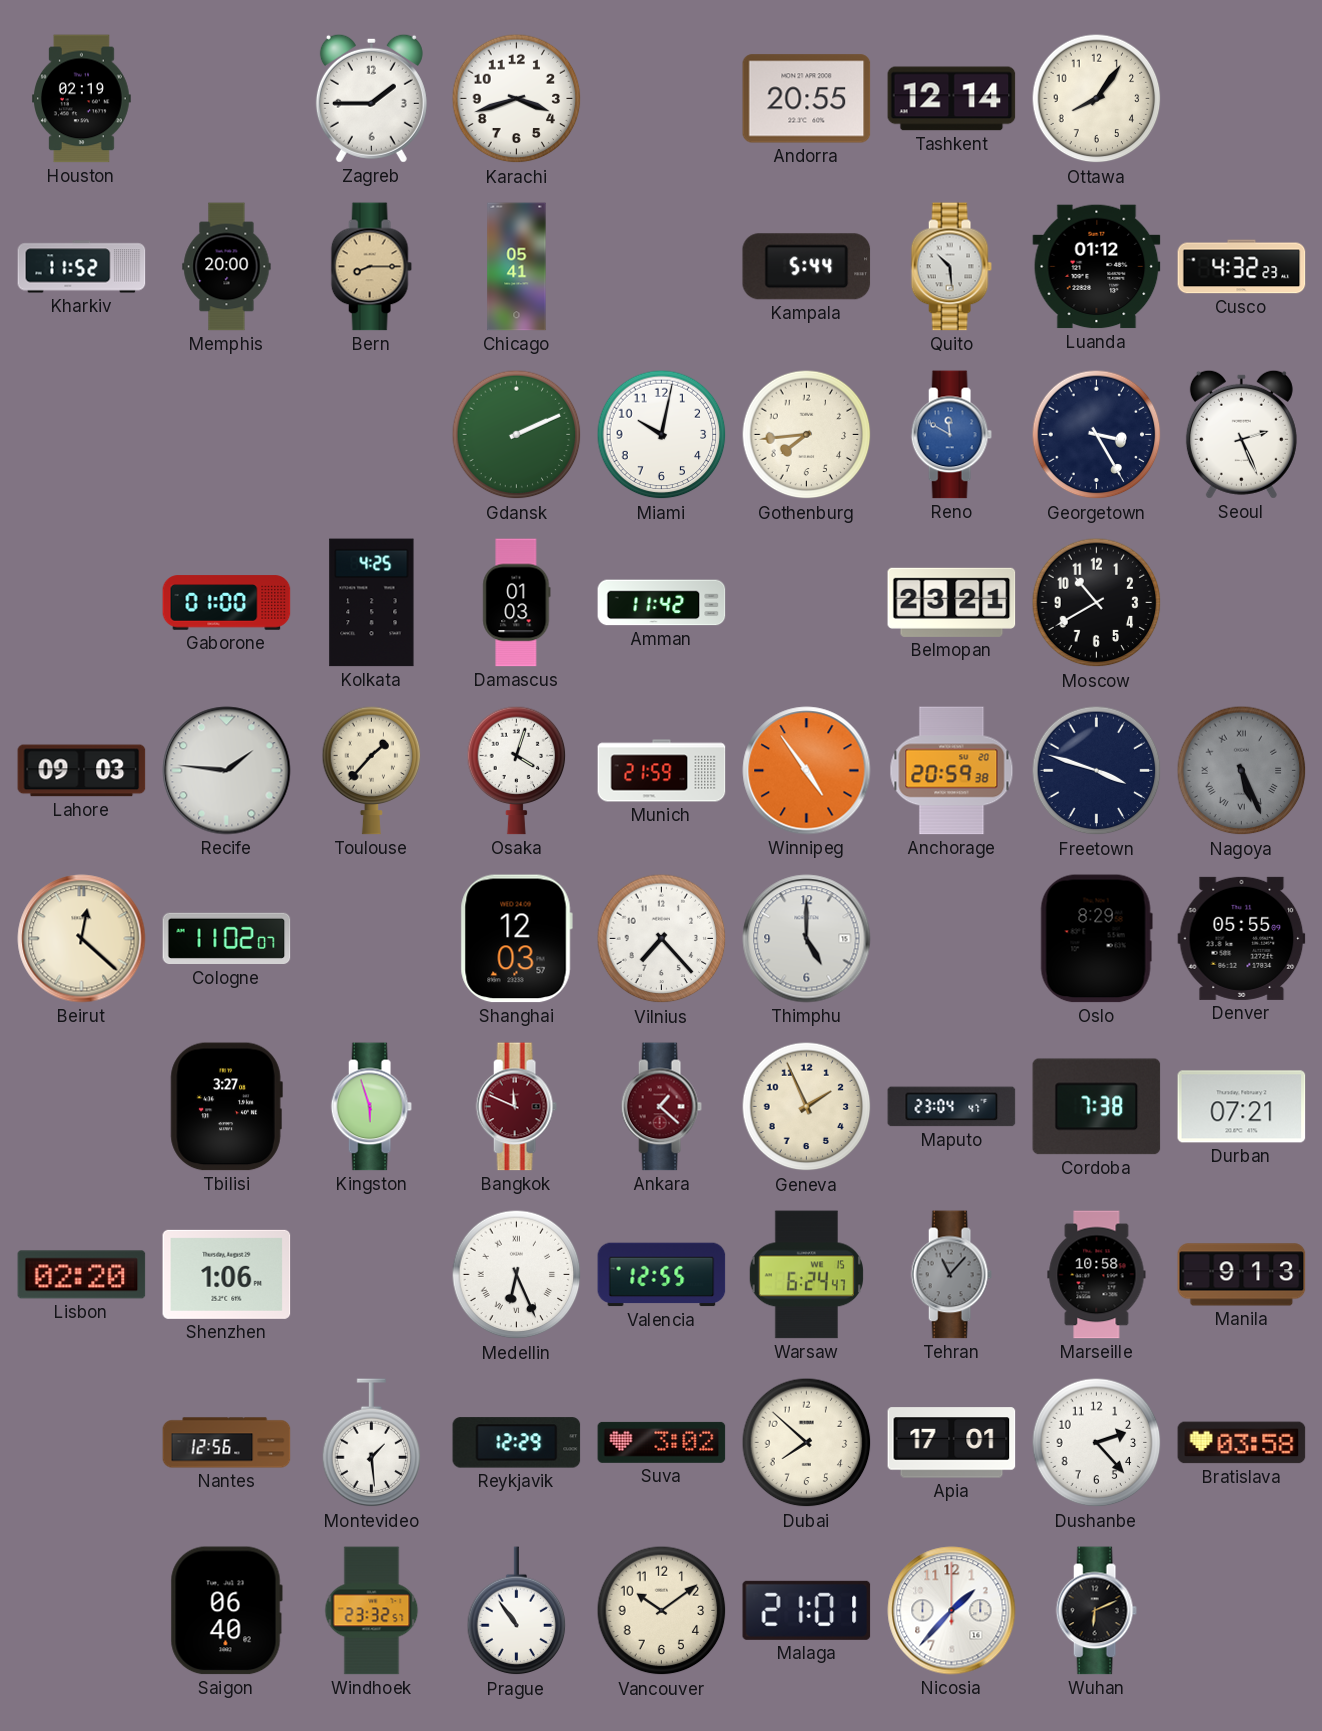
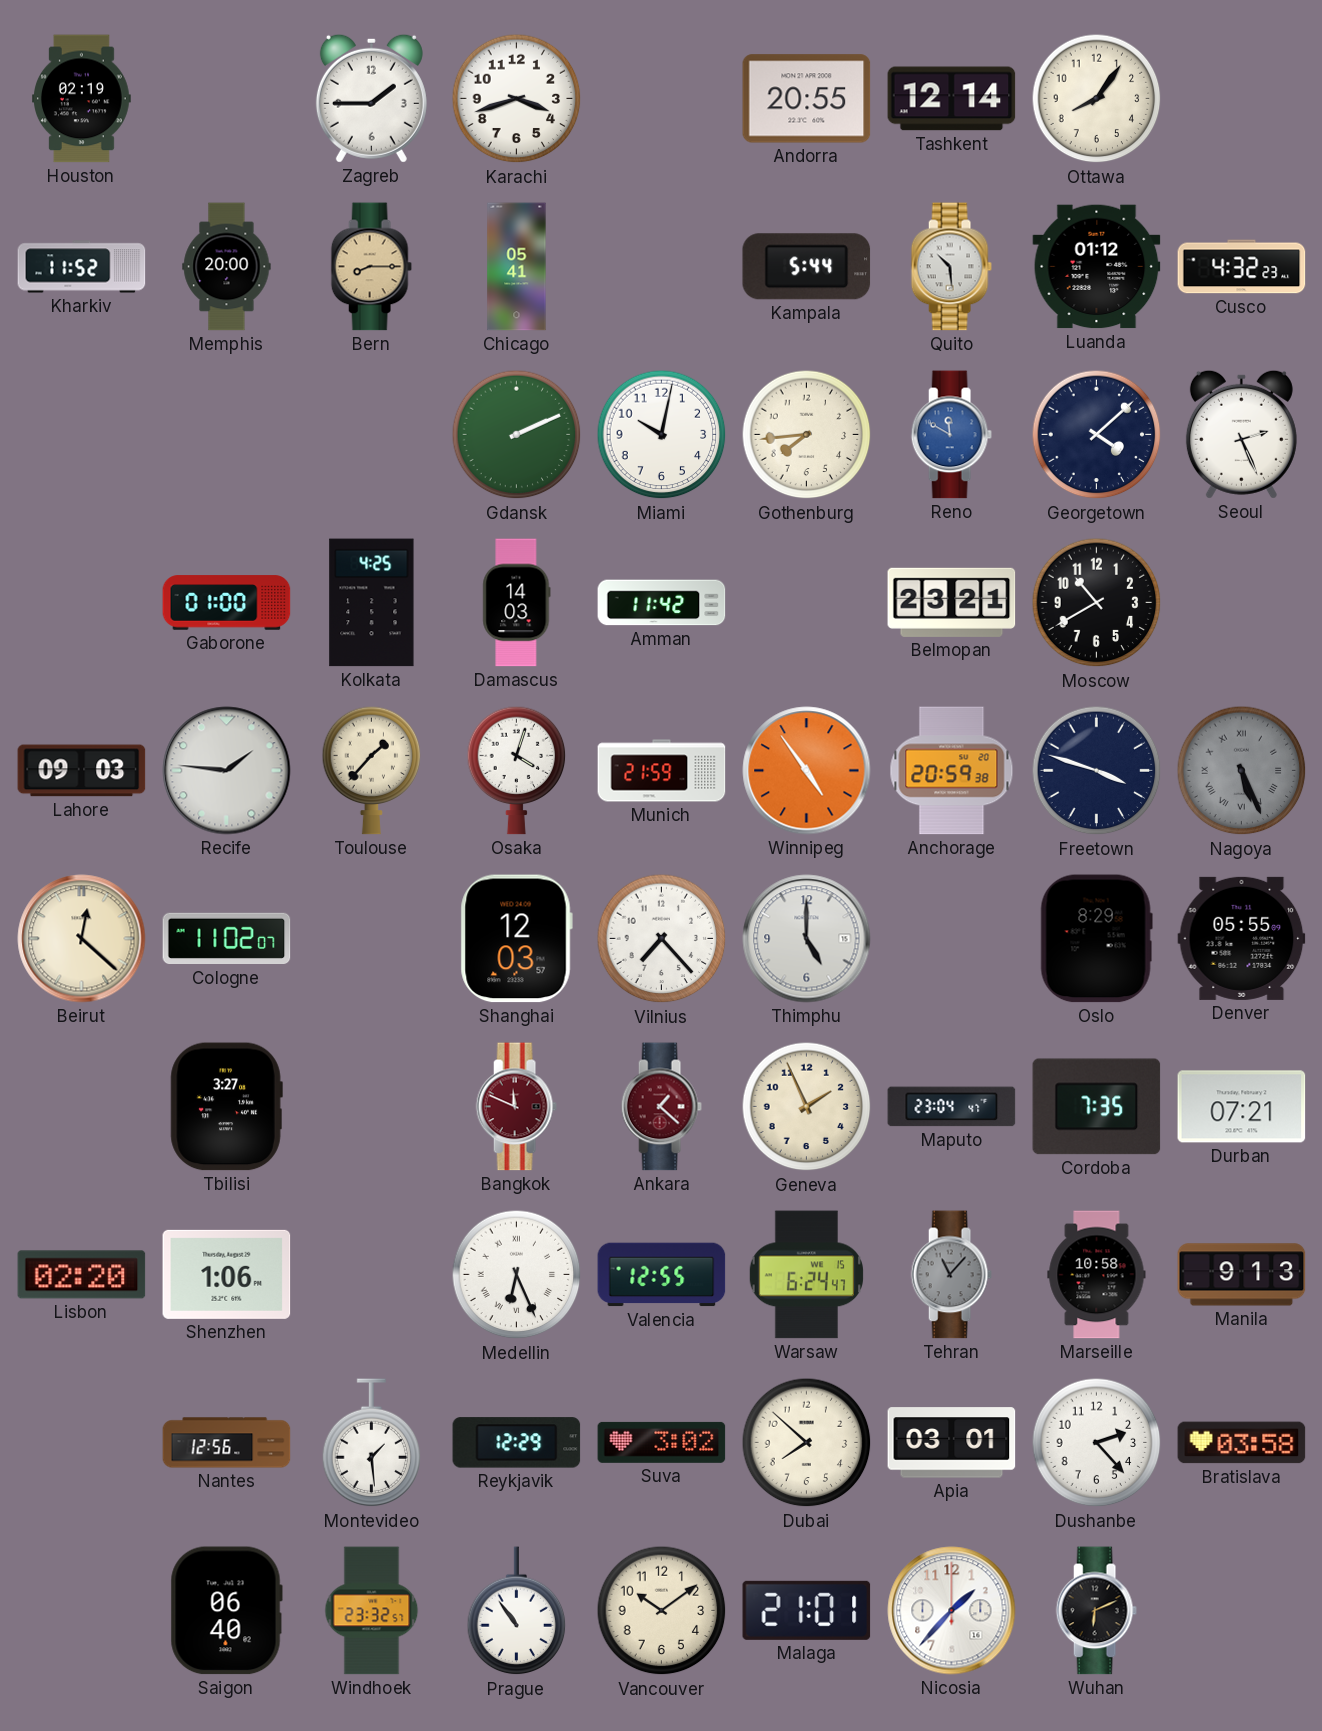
Georgetown: 3:25 -> 4:08 (1097, 435)
Damascus: 01:03 -> 14:03 (517, 603)
Kingston: 5:57 -> none (371, 1107)
Cordoba: 7:38 -> 7:35 (1097, 1107)
Apia: 17:01 -> 03:01 (952, 1443)
